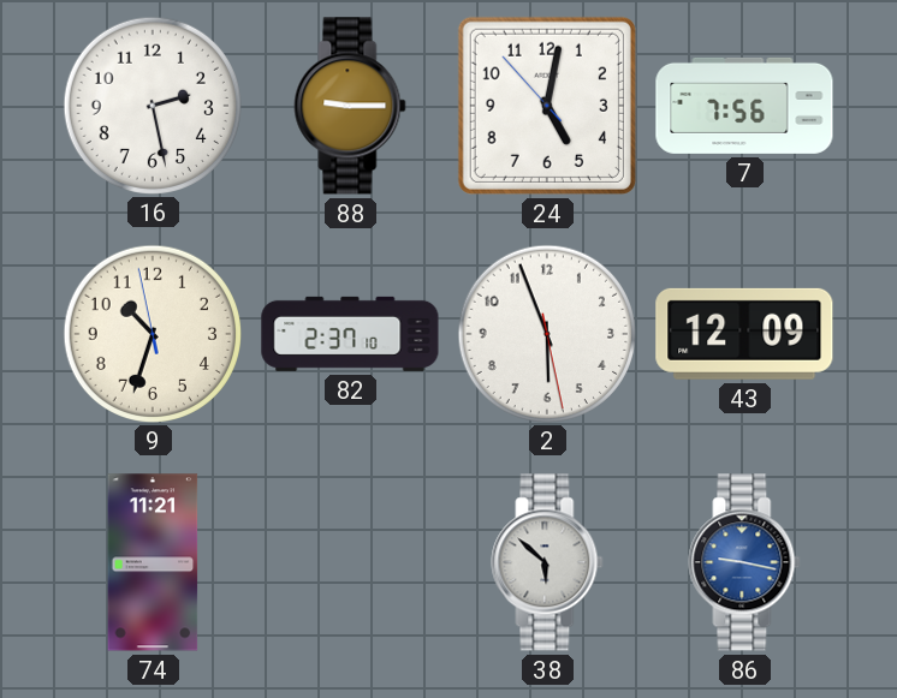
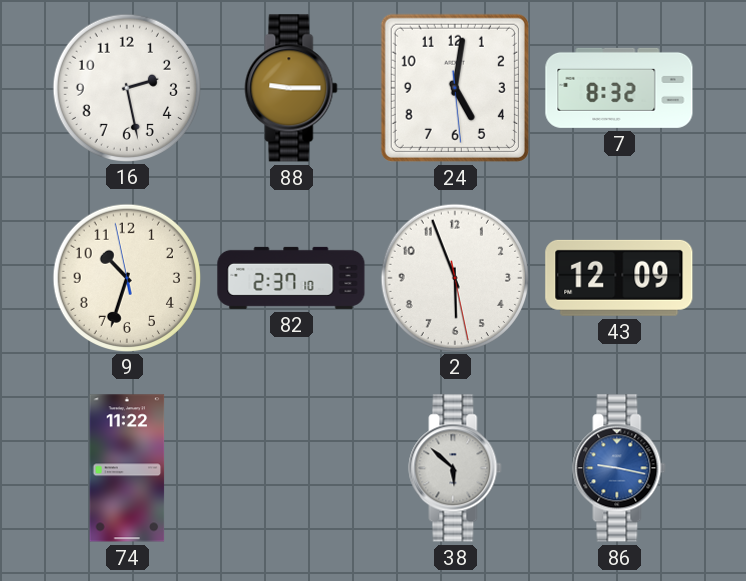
24: 5:01:53 -> 5:01:29 (455, 88)
7: 7:56 -> 8:32 (619, 88)
74: 11:21 -> 11:22 (127, 468)
